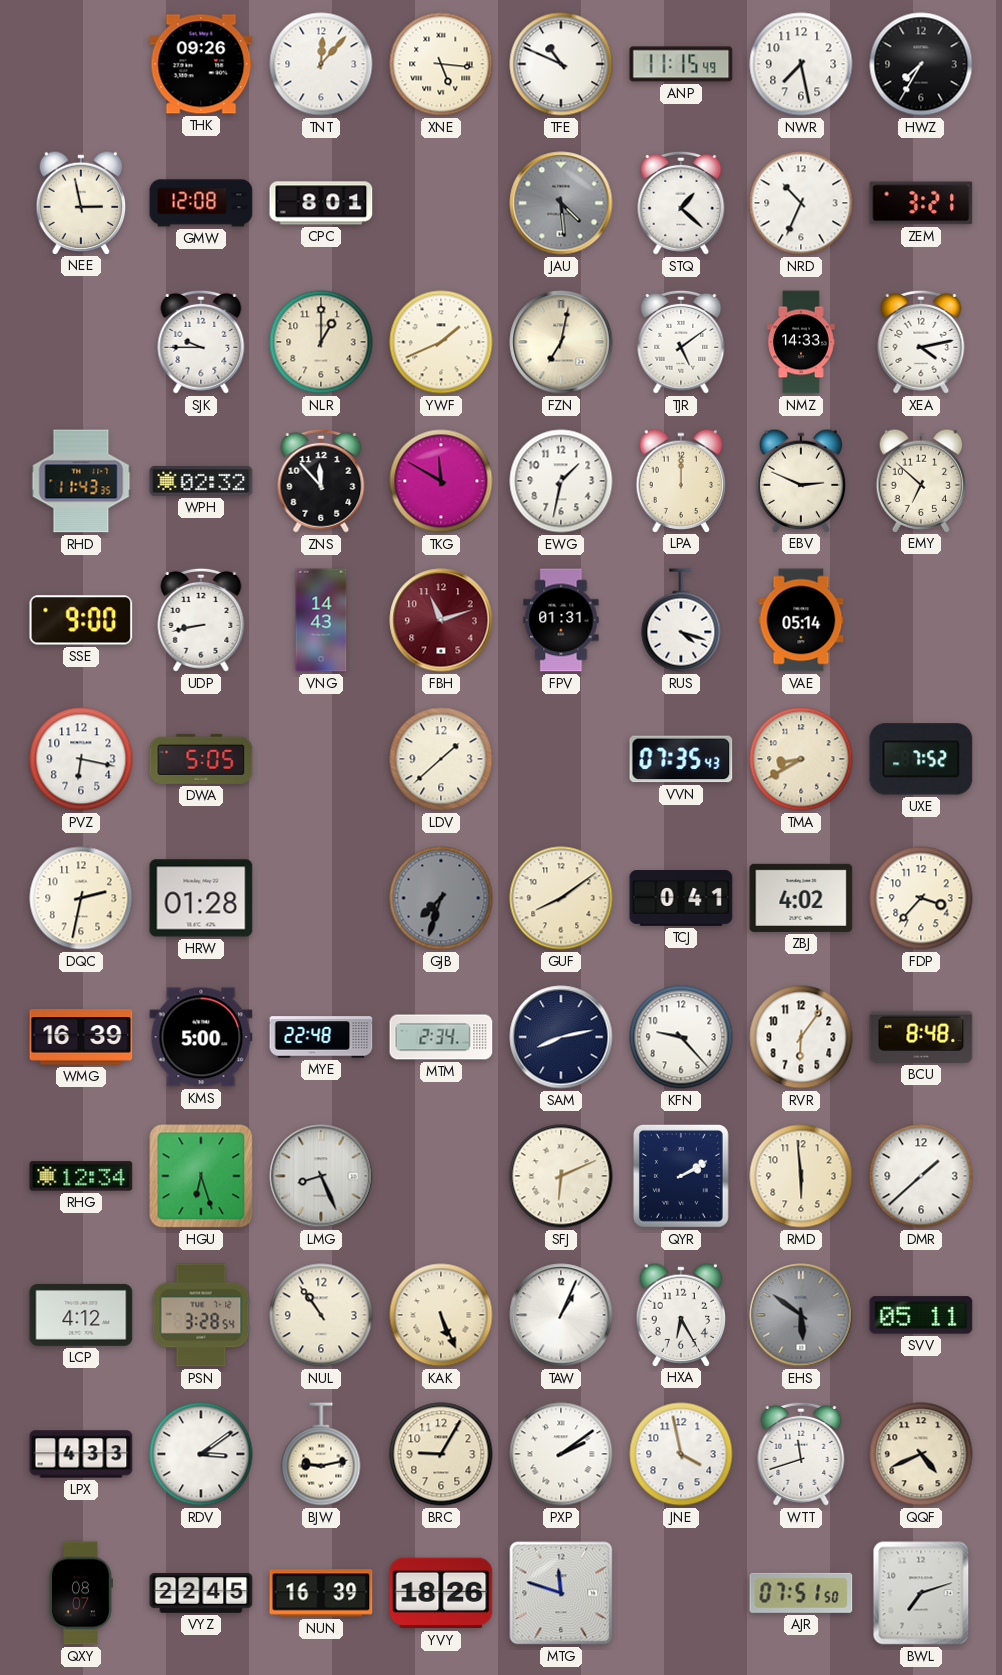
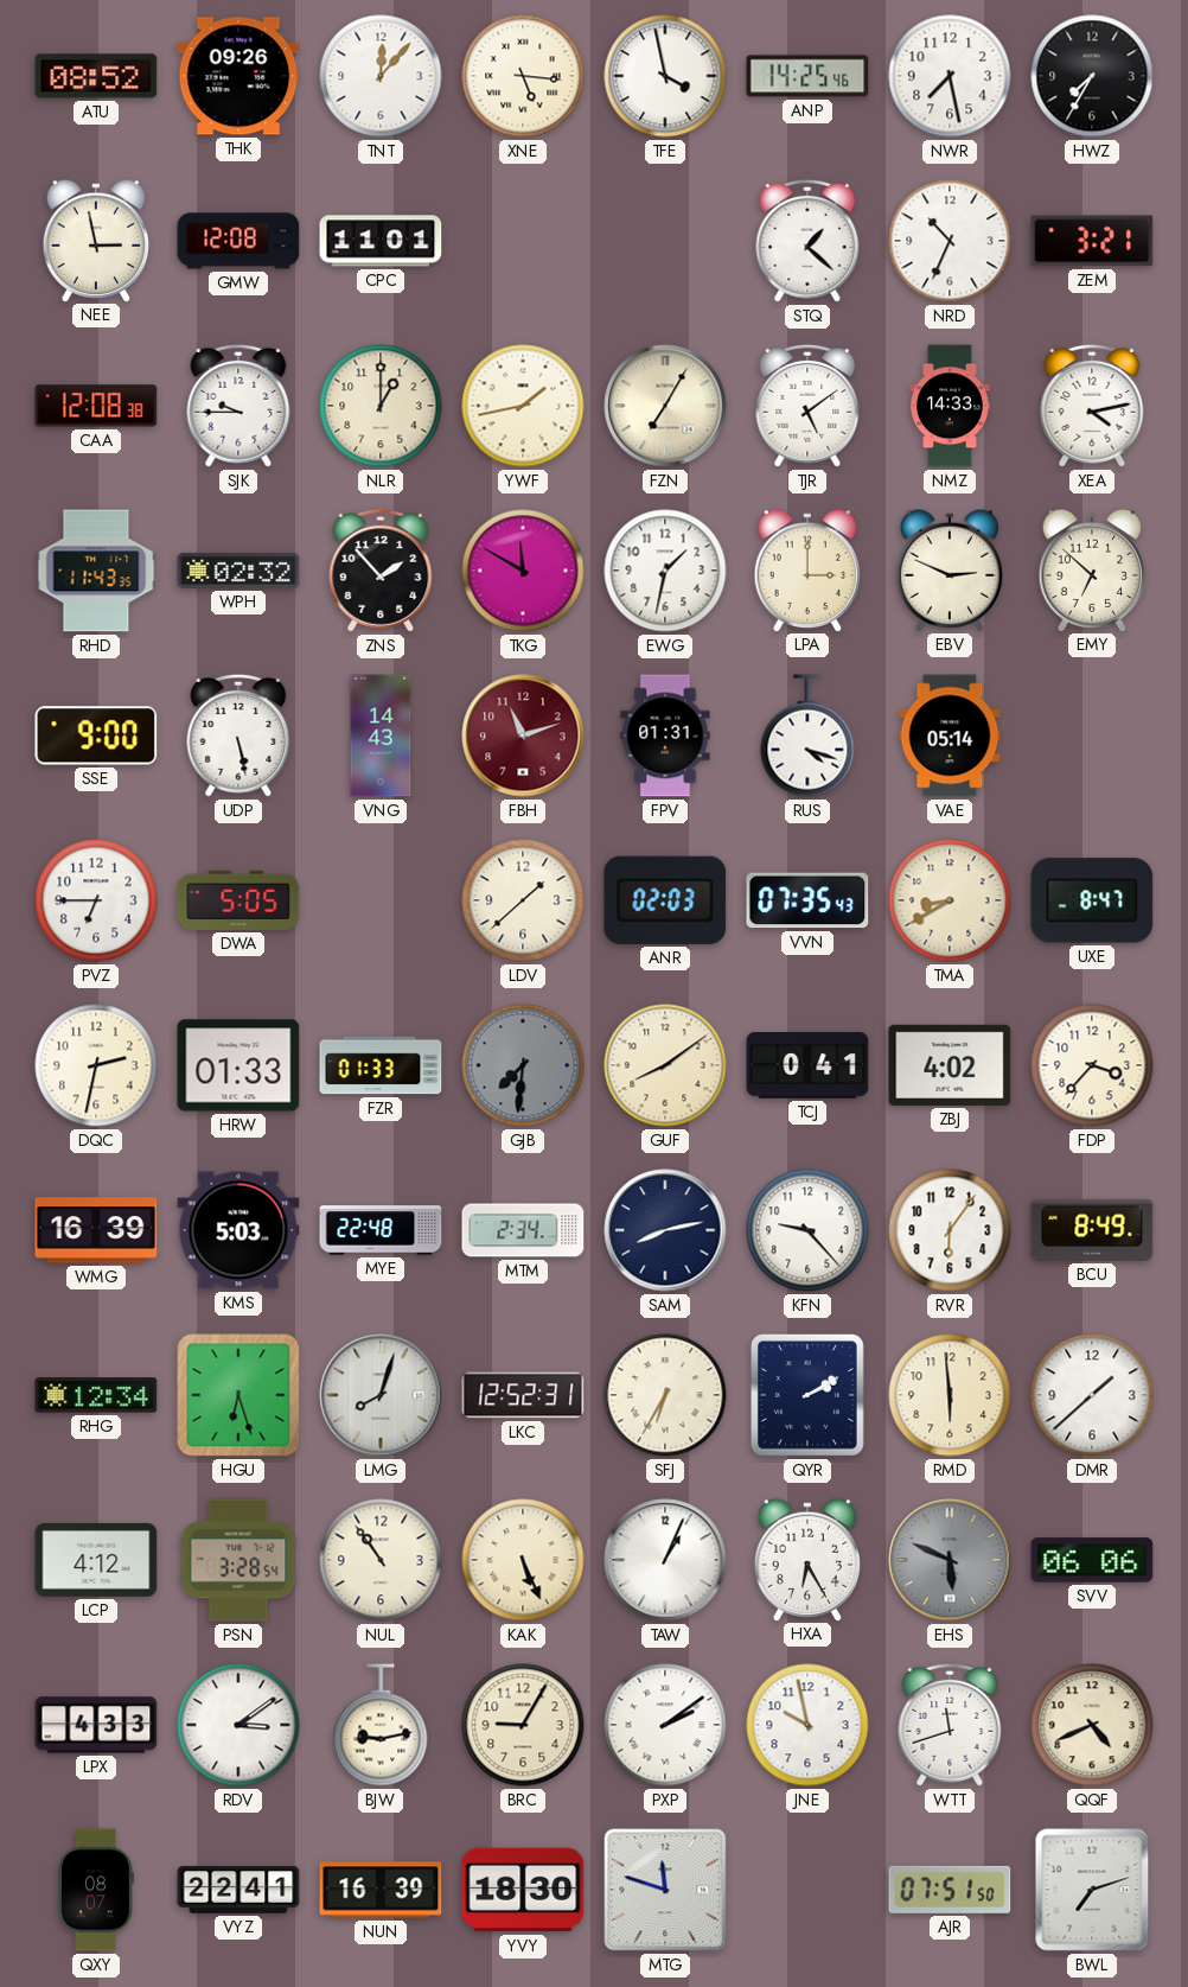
ATU: none -> 08:52 (96, 76)
TFE: 10:49 -> 3:58 (665, 76)
ANP: 11:15 -> 14:25 (807, 76)
CPC: 8:01 -> 11:01 (381, 241)
JAU: 4:29 -> none (561, 203)
CAA: none -> 12:08 (96, 406)
YWF: 1:41 -> 1:43 (523, 406)
FZN: 7:02 -> 7:05 (665, 406)
ZNS: 11:53 -> 1:53 (381, 571)
LPA: 12:00 -> 3:00 (807, 569)
UDP: 8:43 -> 5:28 (238, 735)
PVZ: 6:17 -> 6:45 (96, 900)
ANR: none -> 02:03 (665, 900)
UXE: 7:52 -> 8:47 (1092, 900)
HRW: 01:28 -> 01:33 (238, 1065)
FZR: none -> 01:33 (381, 1065)
GJB: 7:33 -> 7:31 (523, 1065)
KMS: 5:00 -> 5:03 (238, 1230)
BCU: 8:48 -> 8:49 (1092, 1230)
LMG: 8:26 -> 8:03 (381, 1395)
LKC: none -> 12:52 (523, 1395)
SFJ: 6:11 -> 6:35 (665, 1395)
EHS: 5:51 -> 5:49 (950, 1560)
SVV: 05:11 -> 06:06 (1092, 1560)
JNE: 3:58 -> 9:58 (807, 1725)
VYZ: 22:45 -> 22:41 (238, 1891)
YVY: 18:26 -> 18:30 (523, 1890)
